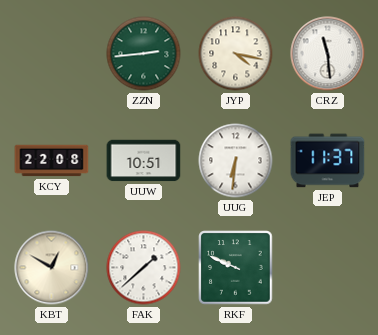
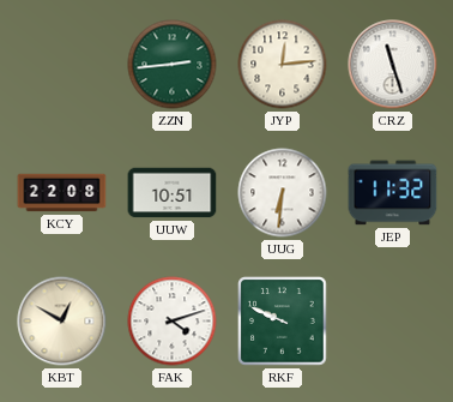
JYP: 4:17 -> 12:14 (283, 65)
CRZ: 11:29 -> 11:27 (393, 65)
JEP: 11:37 -> 11:32 (393, 193)
FAK: 1:38 -> 4:12 (173, 322)
